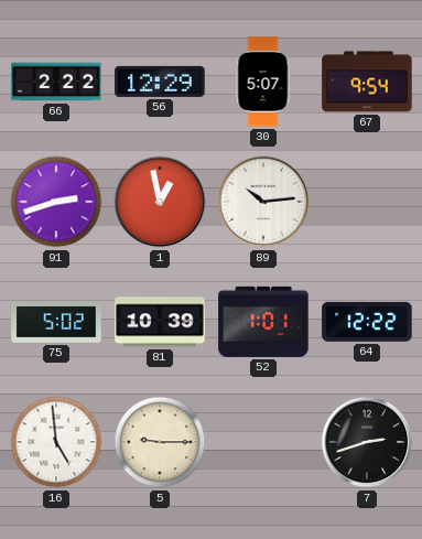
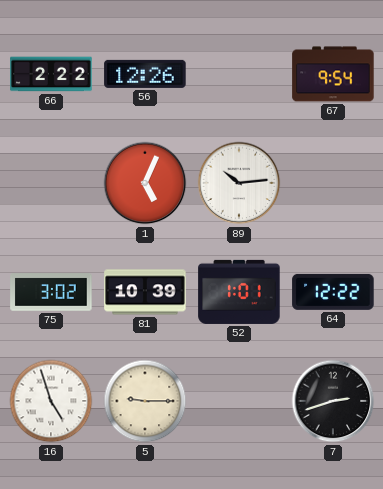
56: 12:29 -> 12:26 (145, 74)
30: 5:07 -> none (263, 82)
91: 2:42 -> none (56, 202)
1: 12:58 -> 5:04 (145, 183)
75: 5:02 -> 3:02 (51, 292)
16: 4:59 -> 4:57 (51, 401)
